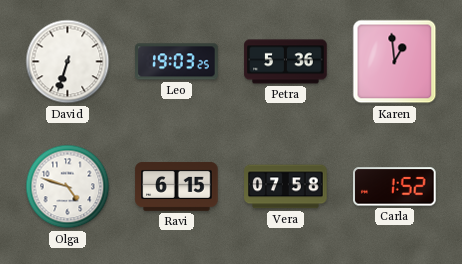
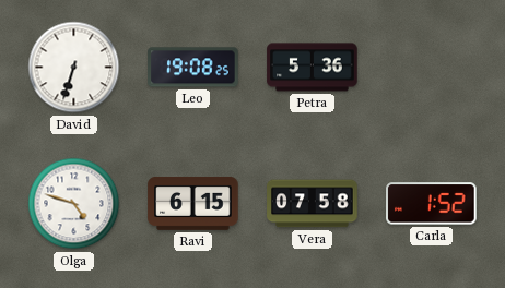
Leo: 19:03 -> 19:08 (193, 68)
Karen: 12:59 -> none (395, 62)
